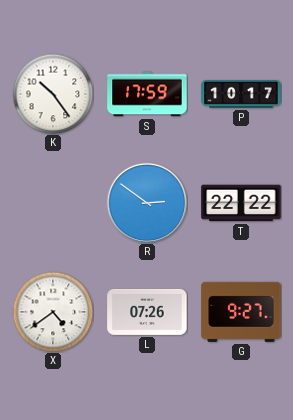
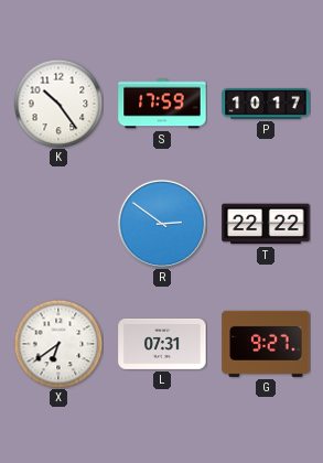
X: 4:39 -> 6:39 (58, 344)
L: 07:26 -> 07:31 (162, 344)
